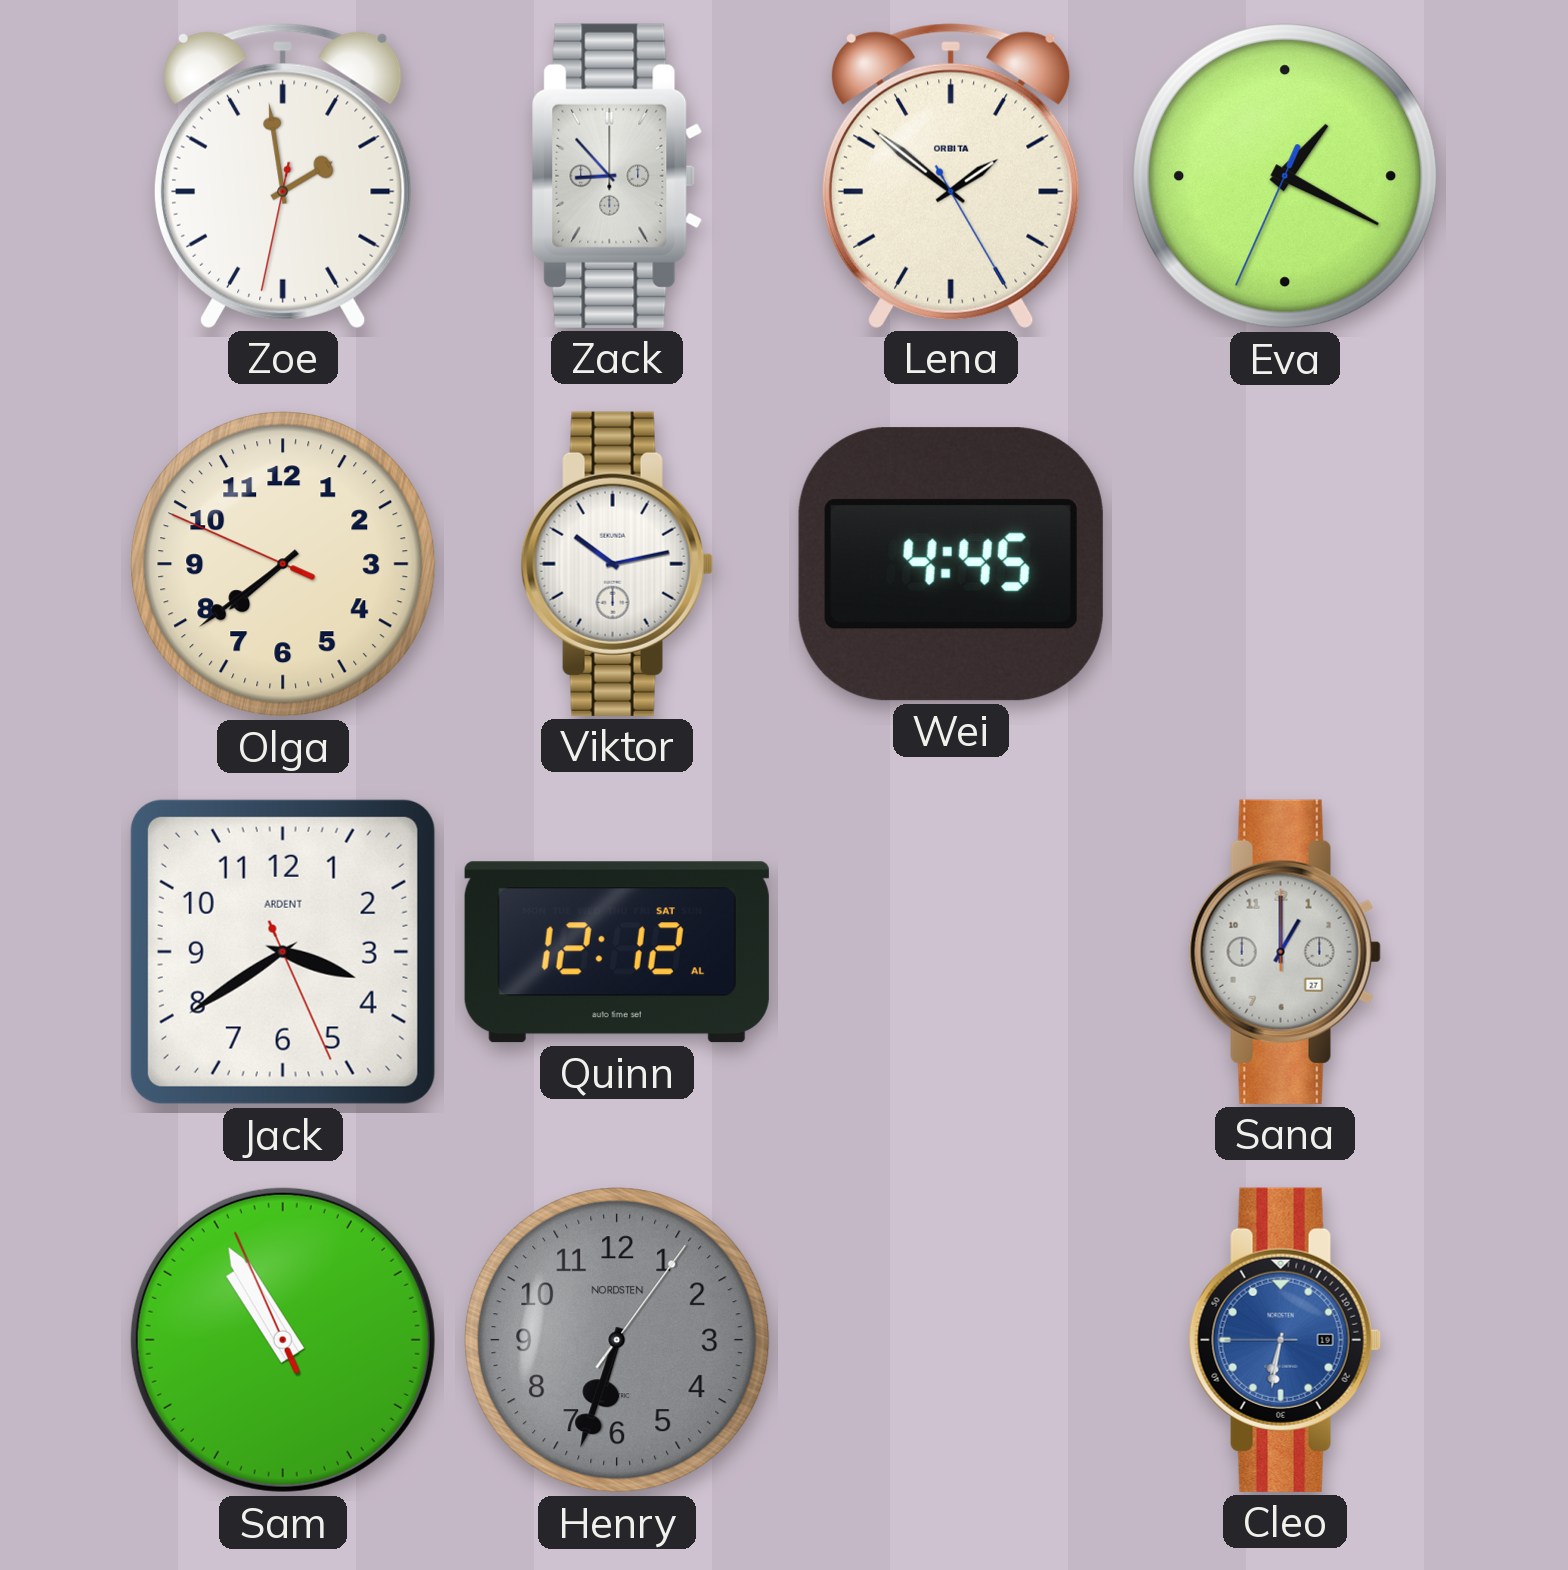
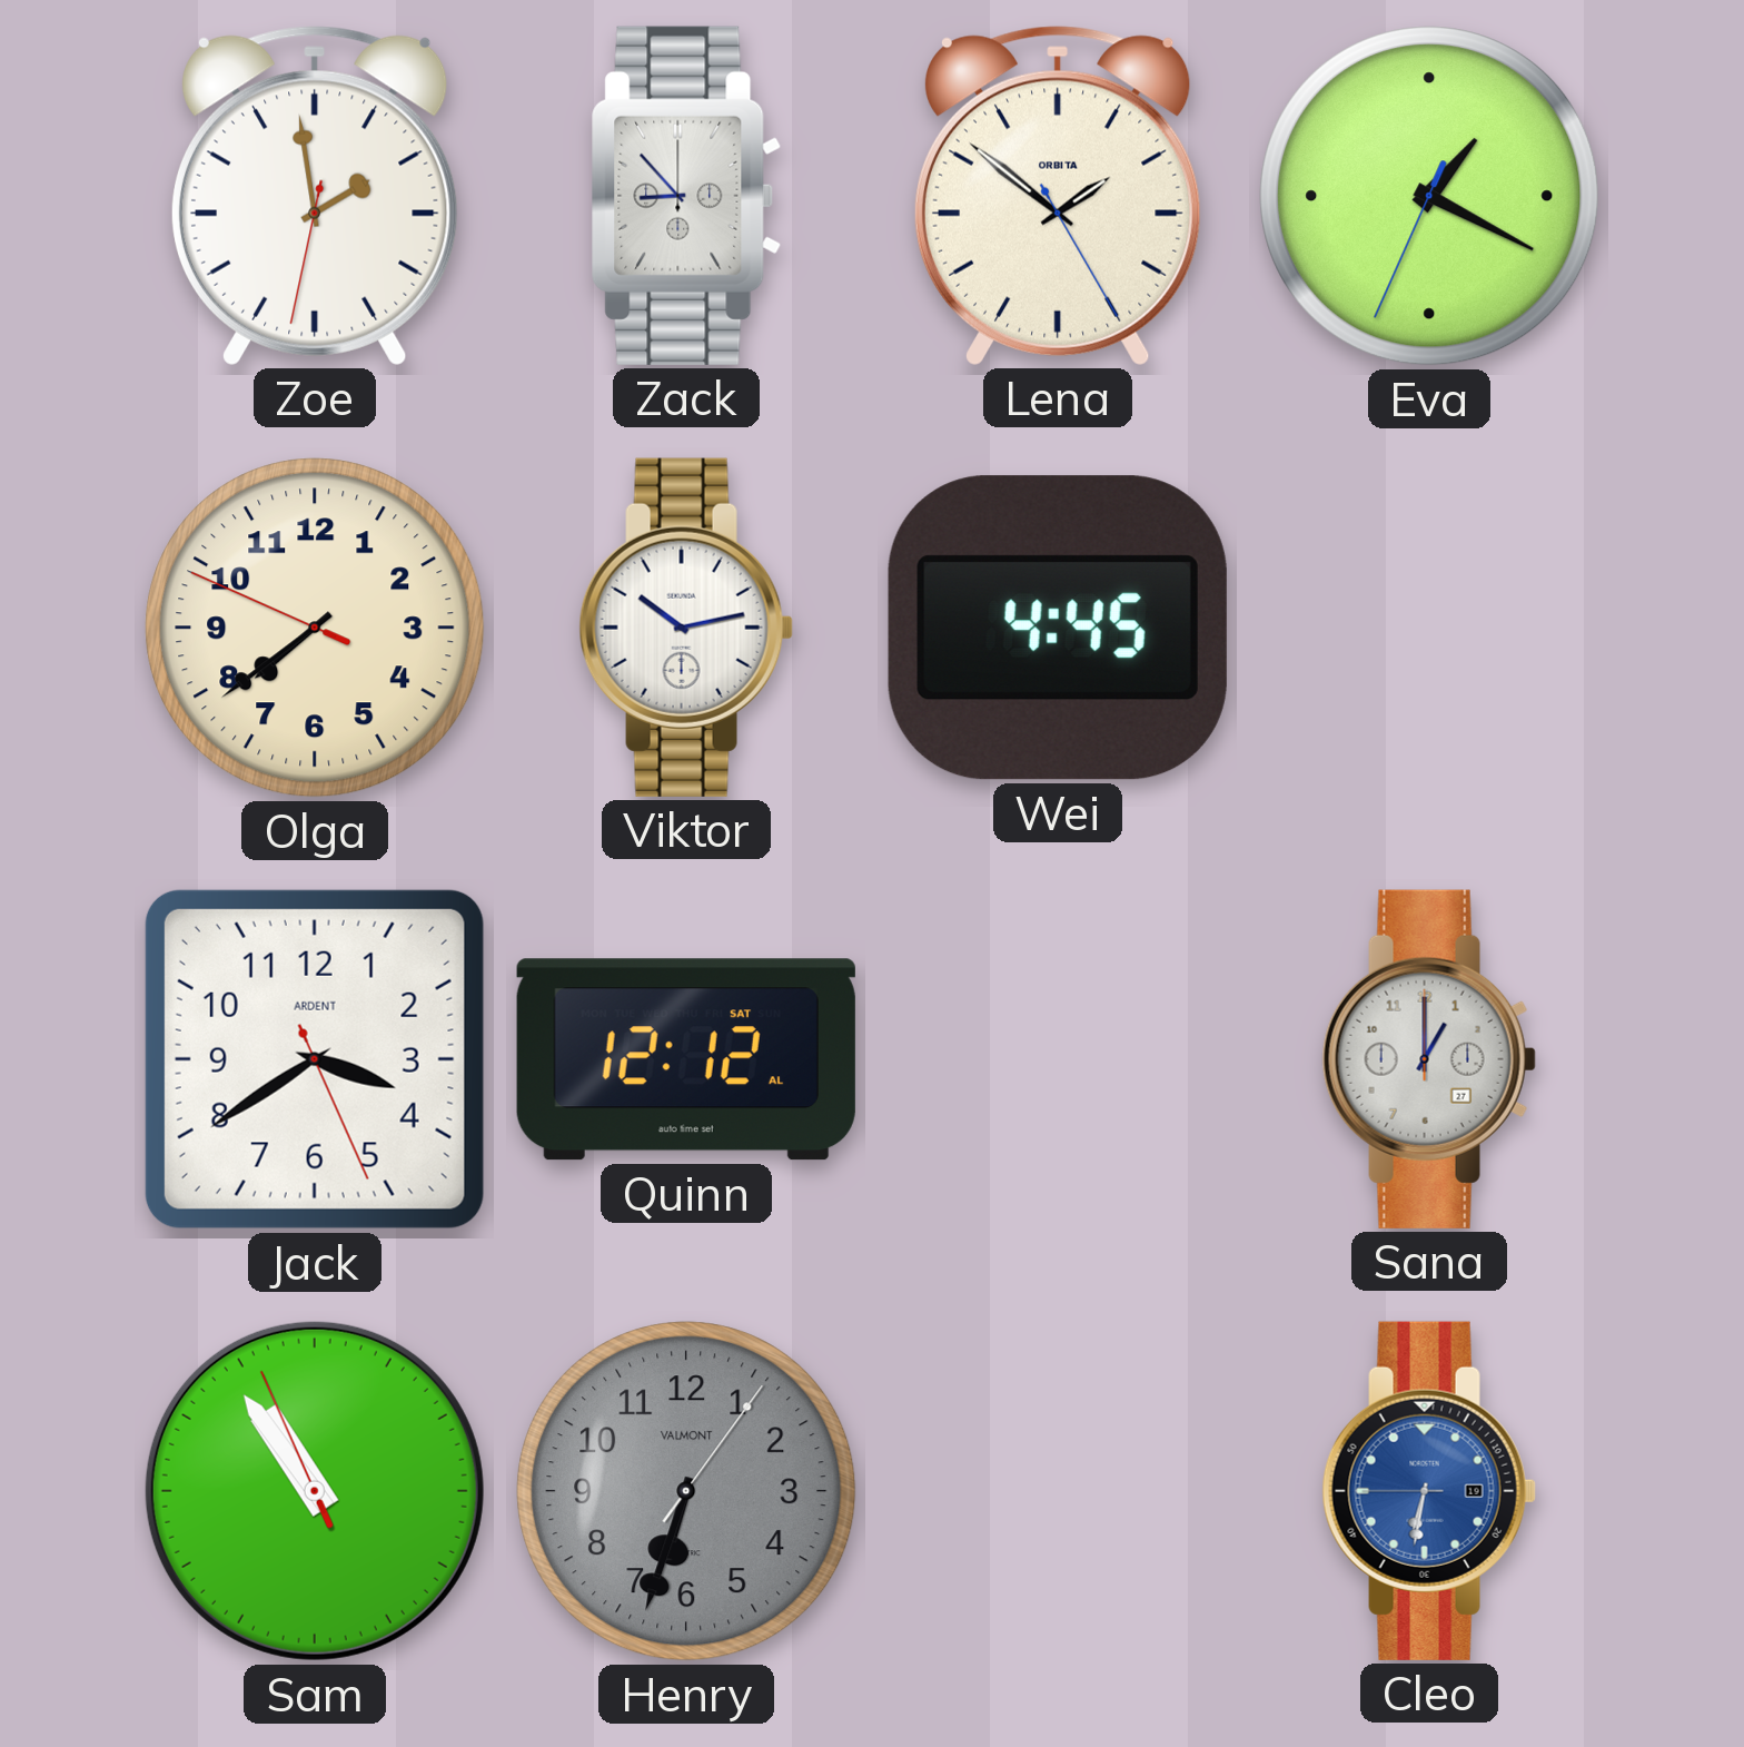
Sam: 10:54 -> 10:53 (315, 1491)
Henry brand: NORDSTEN -> VALMONT (686, 1491)
